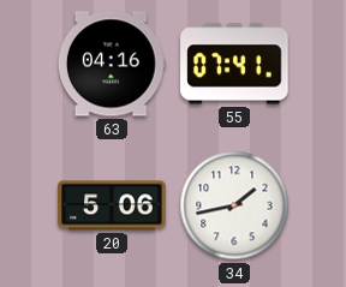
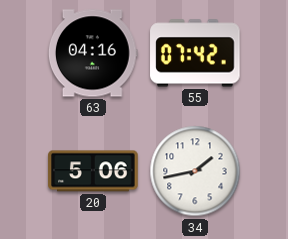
55: 07:41 -> 07:42 (195, 53)
